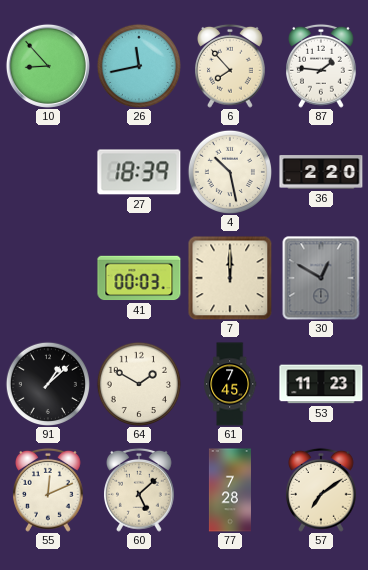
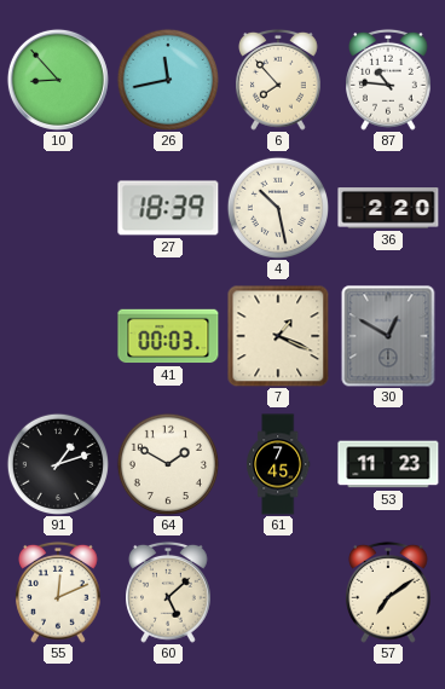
87: 1:46 -> 10:46 (389, 80)
7: 12:00 -> 1:19 (278, 336)
91: 1:08 -> 1:12 (57, 463)
77: 7:28 -> none (230, 490)
